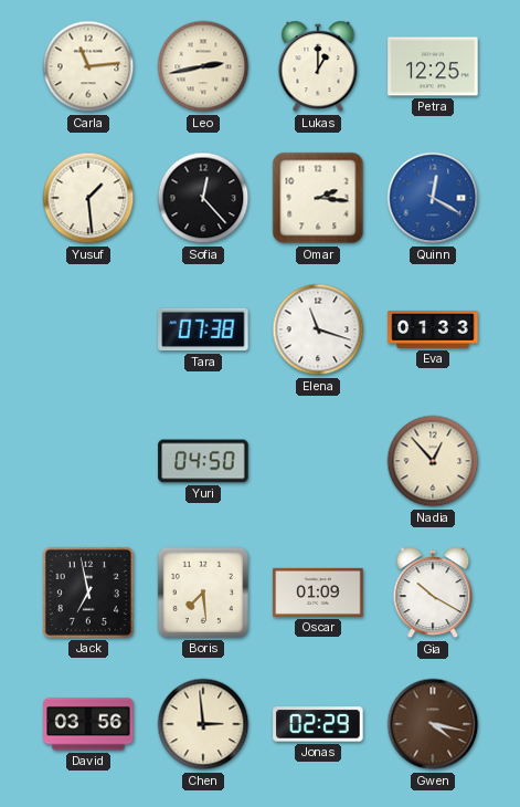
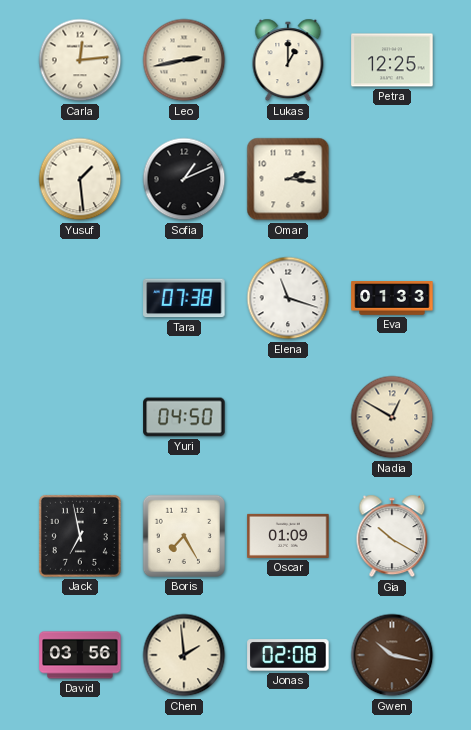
Carla: 11:14 -> 12:14 (80, 60)
Sofia: 12:23 -> 1:11 (184, 179)
Quinn: 12:20 -> none (433, 198)
Nadia: 12:53 -> 12:50 (392, 417)
Boris: 7:29 -> 7:25 (184, 536)
Chen: 2:59 -> 1:59 (184, 655)
Jonas: 02:29 -> 02:08 (288, 655)
Gwen: 4:17 -> 10:17 (392, 655)
